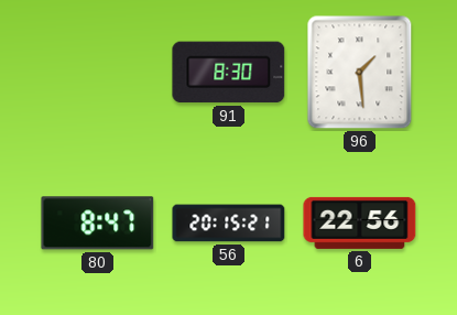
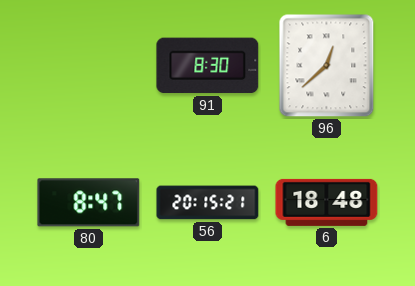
96: 1:29 -> 12:38 (327, 66)
6: 22:56 -> 18:48 (327, 202)
